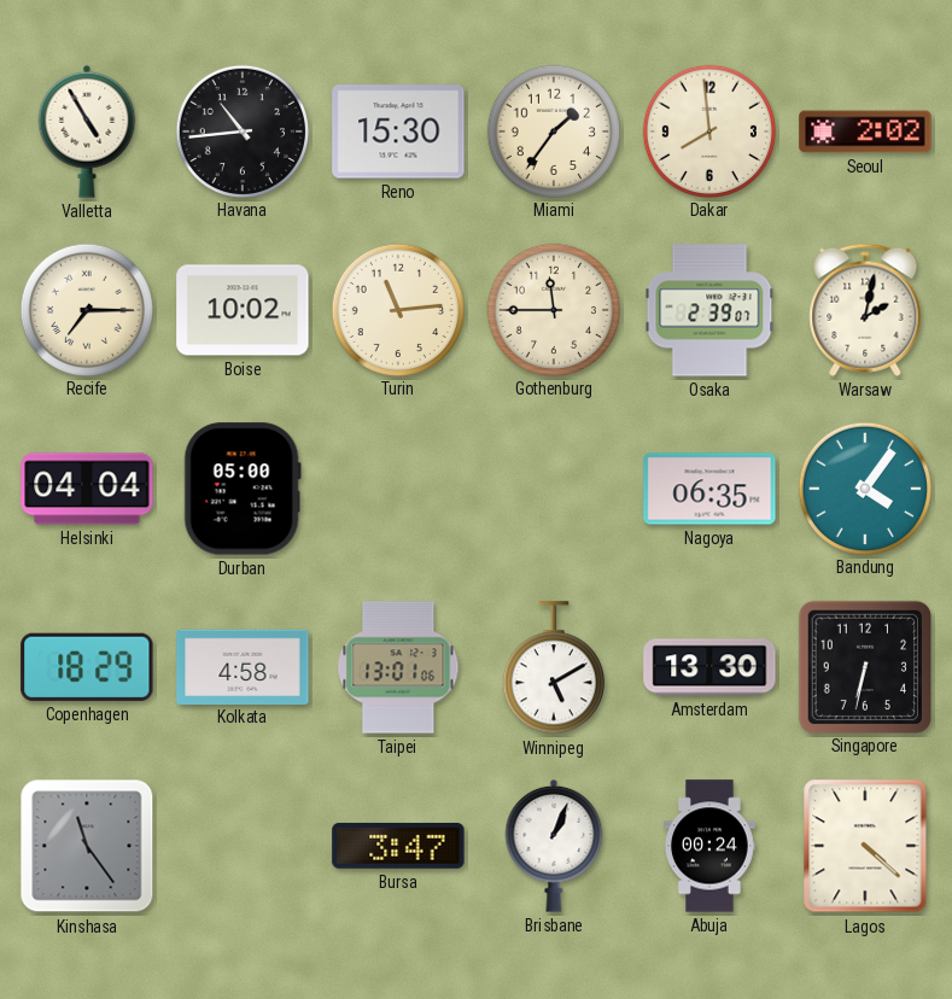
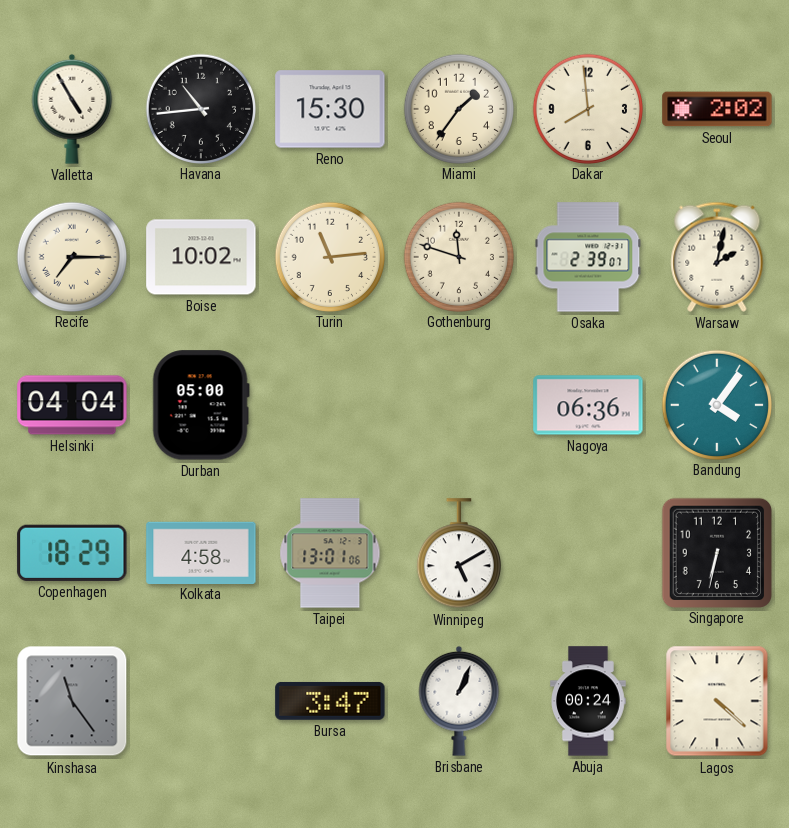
Gothenburg: 11:45 -> 11:48 (458, 256)
Nagoya: 06:35 -> 06:36 (588, 405)
Amsterdam: 13:30 -> none (709, 667)
